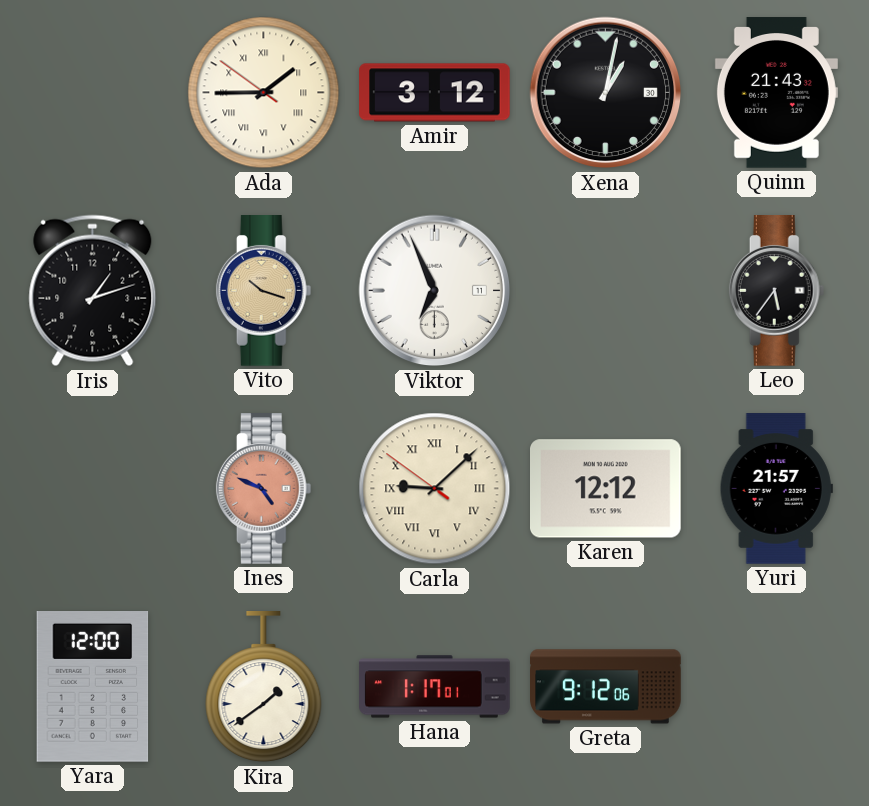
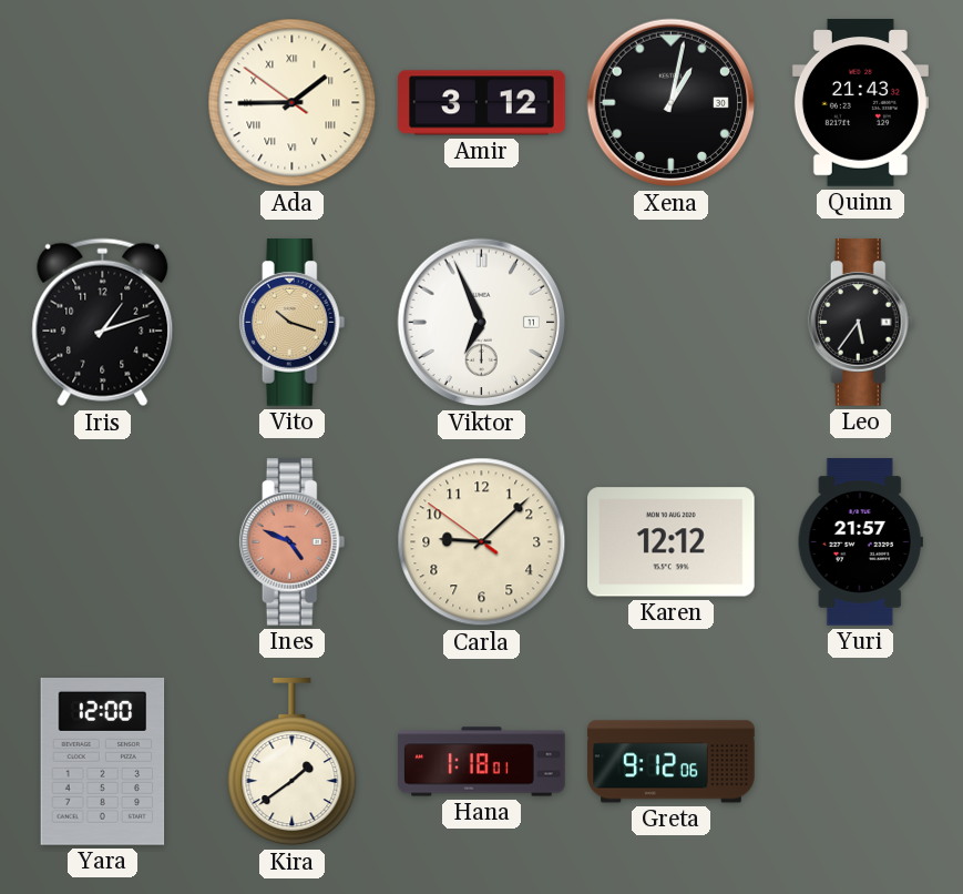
Carla numerals: Roman -> Arabic (482, 542)
Hana: 1:17 -> 1:18 (482, 762)
